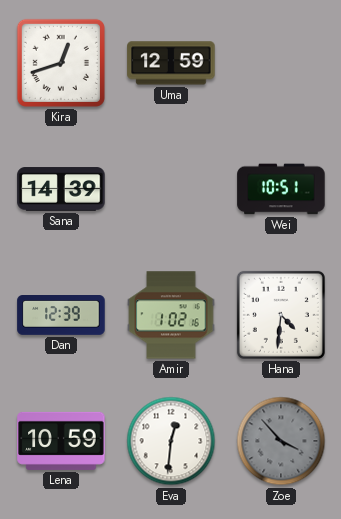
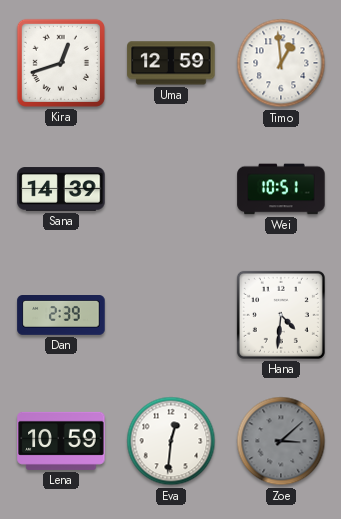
Timo: none -> 12:59 (281, 63)
Dan: 12:39 -> 2:39 (61, 316)
Amir: 1:02 -> none (171, 315)
Zoe: 3:53 -> 3:08 (281, 441)
